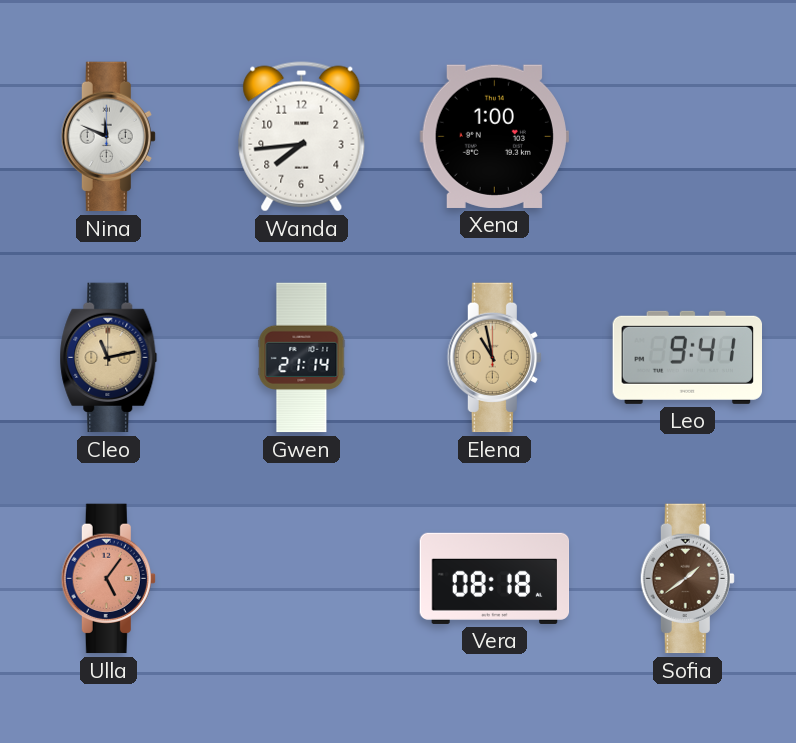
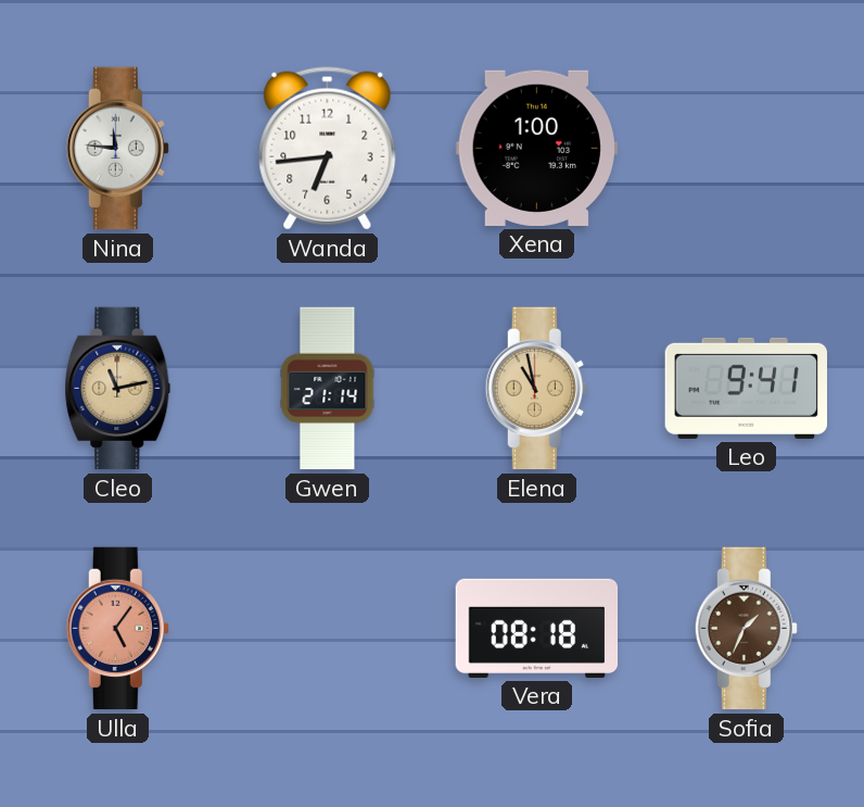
Nina: 11:49 -> 11:46 (117, 149)
Wanda: 7:44 -> 6:44 (328, 149)
Sofia: 1:39 -> 1:34 (746, 629)
